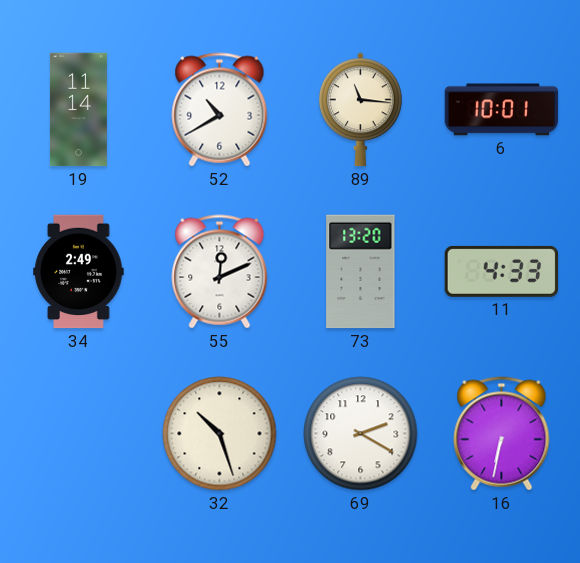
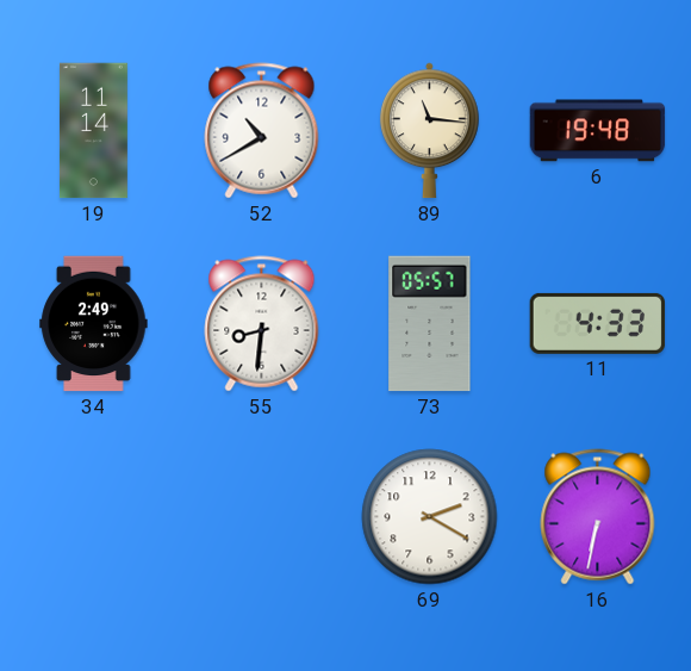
6: 10:01 -> 19:48 (598, 131)
55: 12:11 -> 8:31 (262, 324)
73: 13:20 -> 05:57 (430, 324)
32: 10:27 -> none (220, 434)
